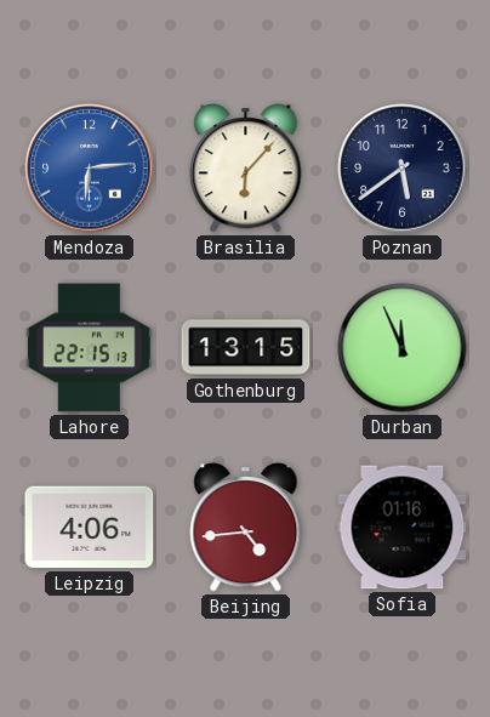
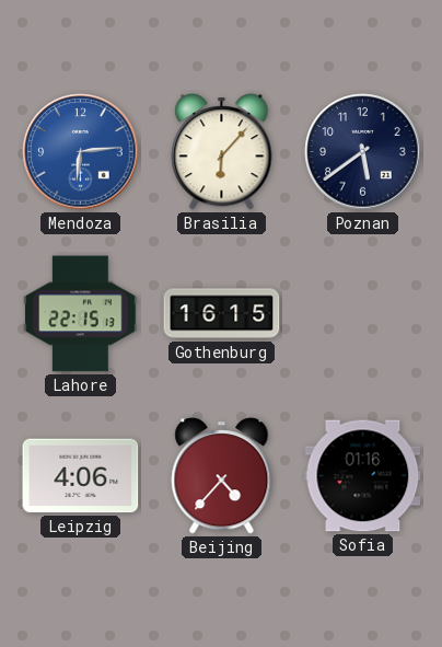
Gothenburg: 13:15 -> 16:15 (222, 314)
Durban: 11:56 -> none (403, 348)
Beijing: 4:44 -> 4:37 (222, 476)
